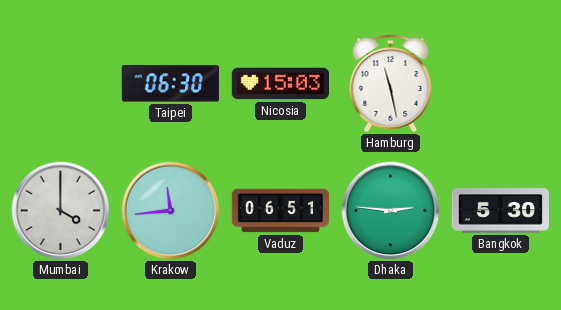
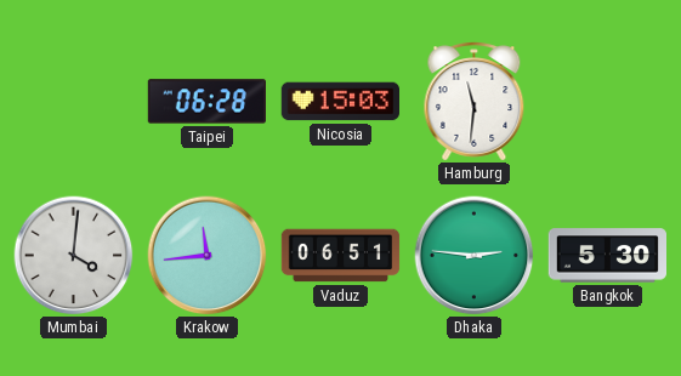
Taipei: 06:30 -> 06:28 (206, 102)
Hamburg: 11:28 -> 11:31 (475, 102)
Mumbai: 4:00 -> 4:01 (74, 256)
